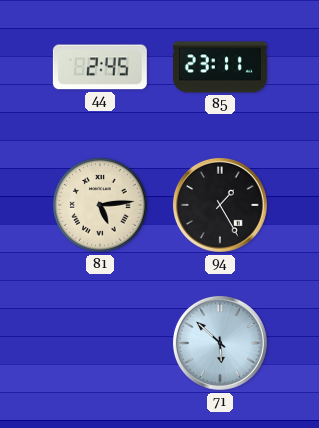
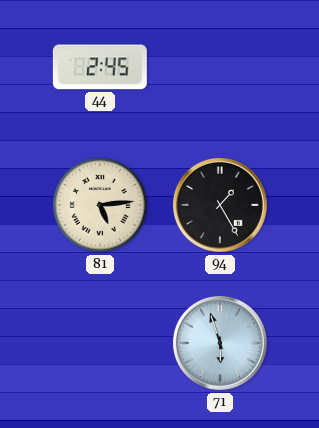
85: 23:11 -> none (220, 67)
71: 5:52 -> 5:57 (220, 343)
